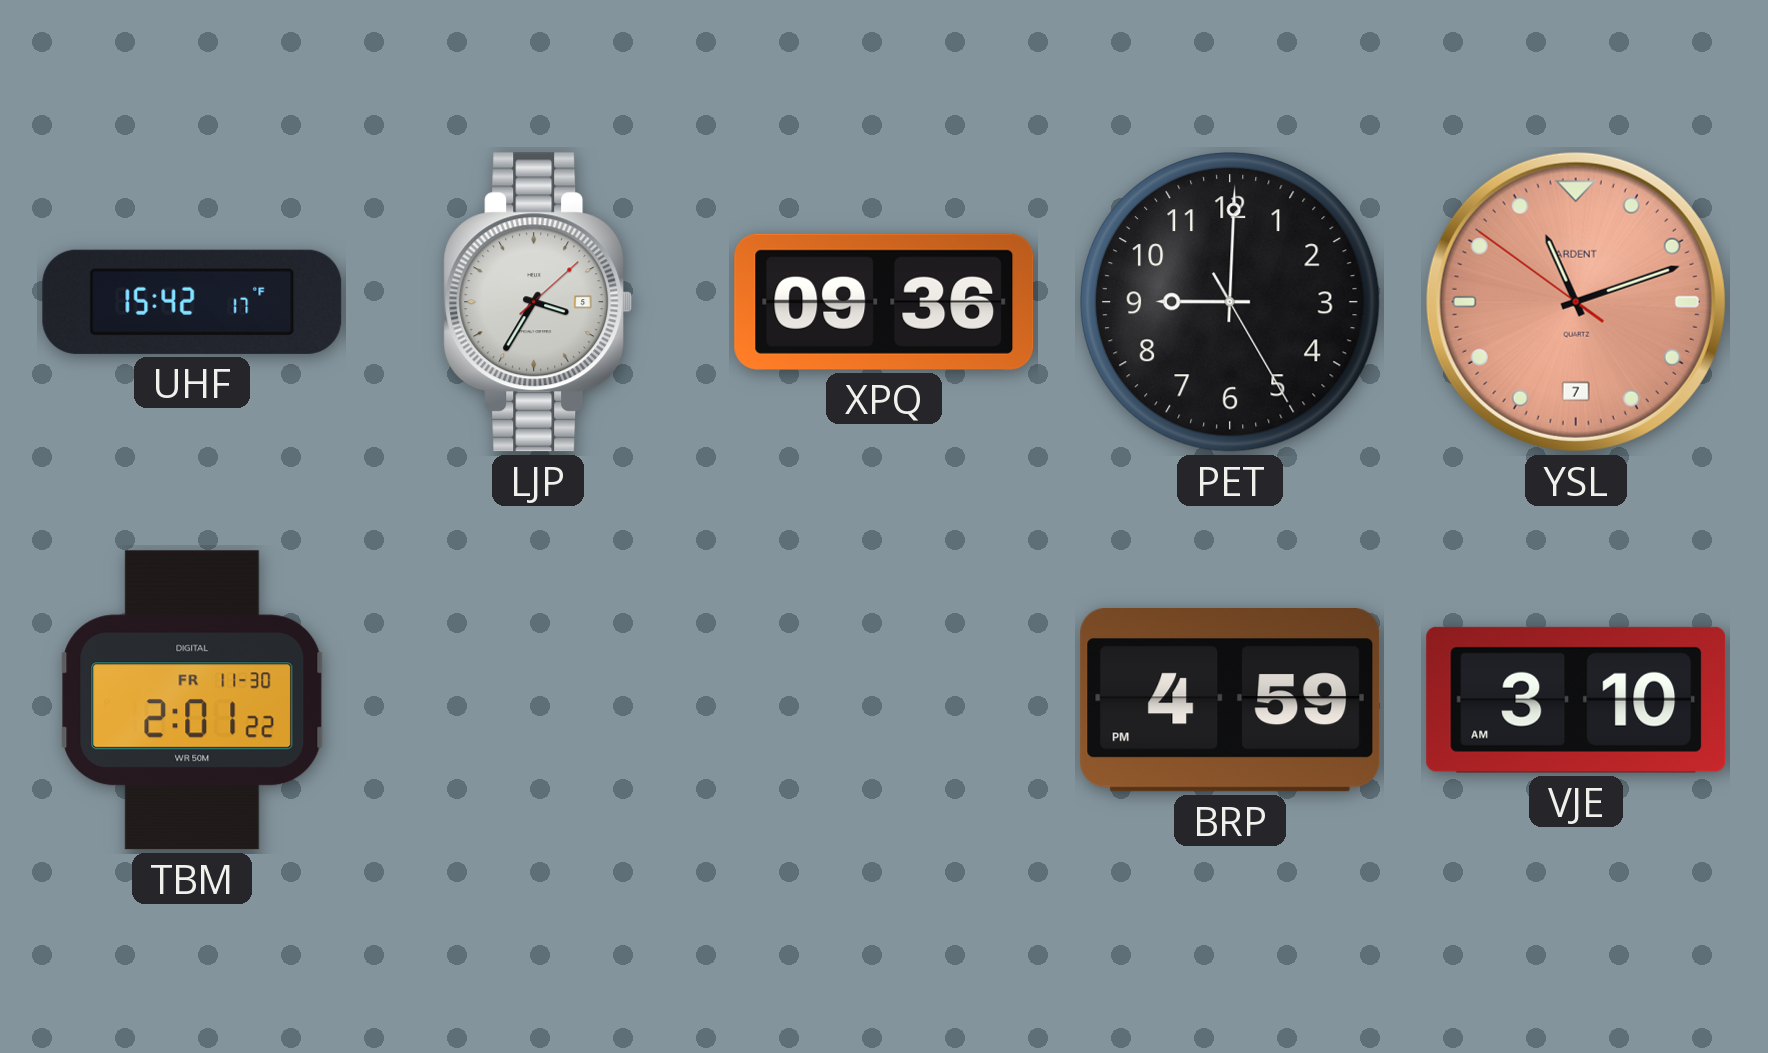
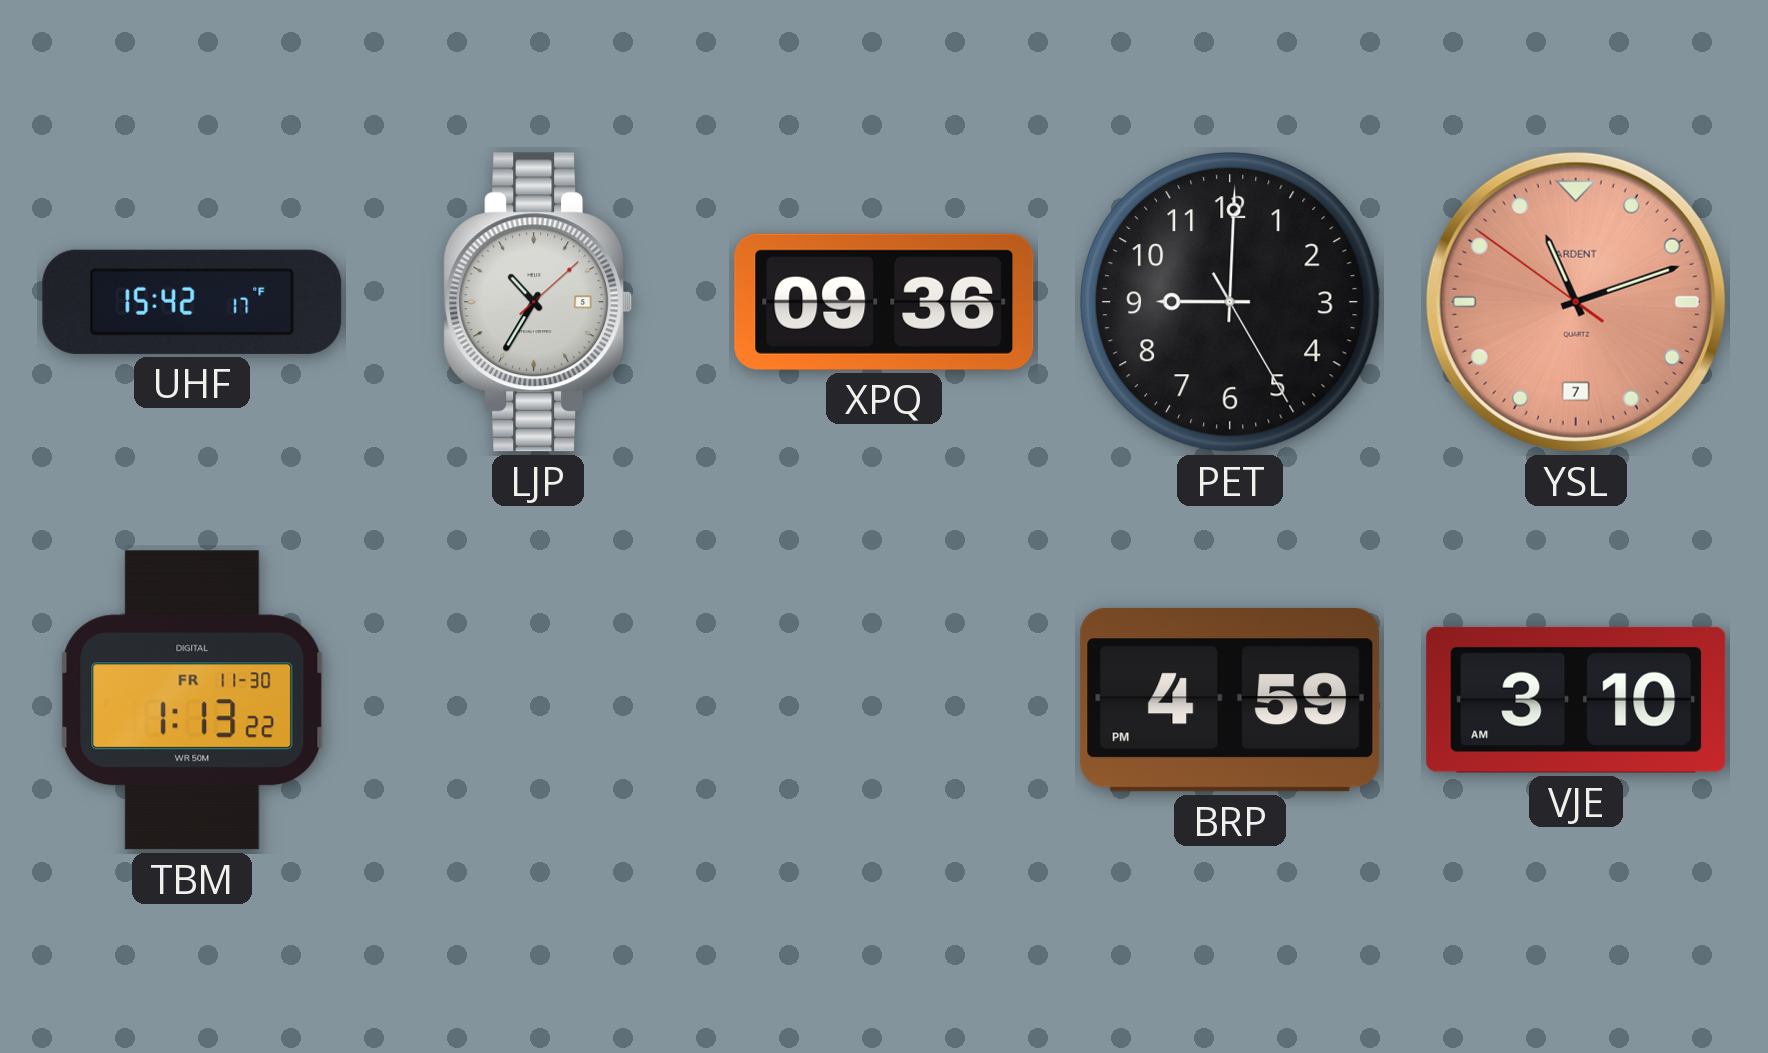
LJP: 3:35 -> 10:35 (538, 302)
TBM: 2:01 -> 1:13 (192, 700)
